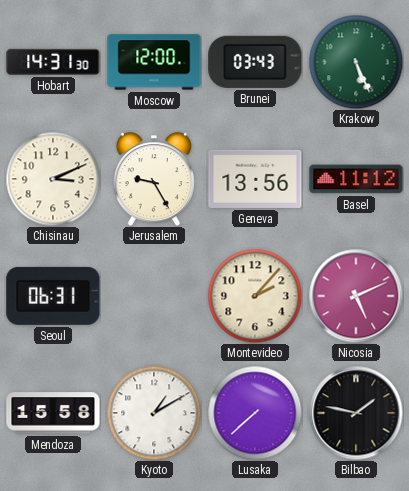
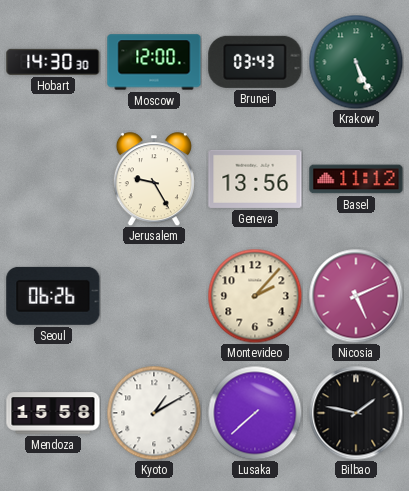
Hobart: 14:31 -> 14:30 (53, 62)
Chisinau: 3:11 -> none (53, 179)
Seoul: 06:31 -> 06:26 (53, 296)
